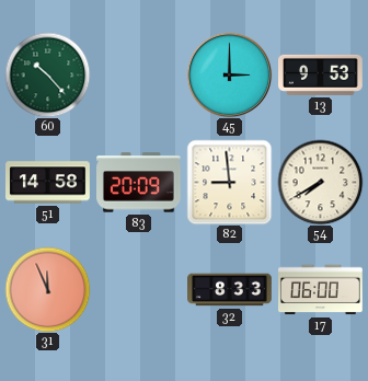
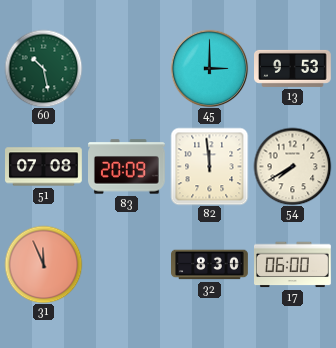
60: 10:23 -> 10:28 (43, 68)
51: 14:58 -> 07:08 (44, 167)
82: 8:59 -> 11:59 (209, 166)
32: 8:33 -> 8:30 (210, 265)
